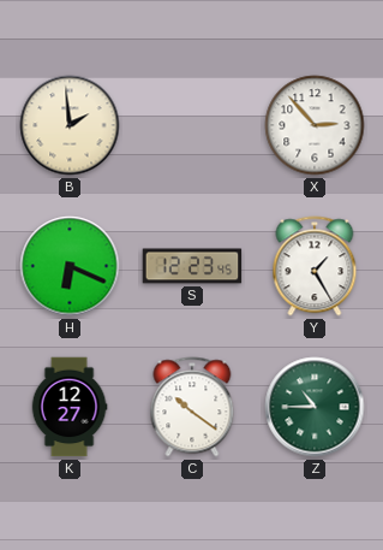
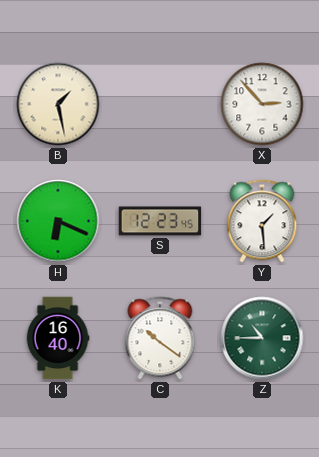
B: 1:59 -> 1:28 (58, 104)
Y: 1:25 -> 1:29 (262, 221)
K: 12:27 -> 16:40 (58, 338)
